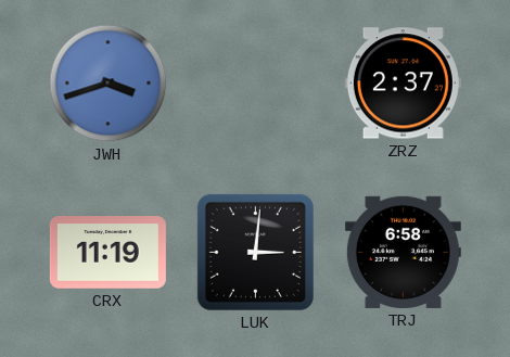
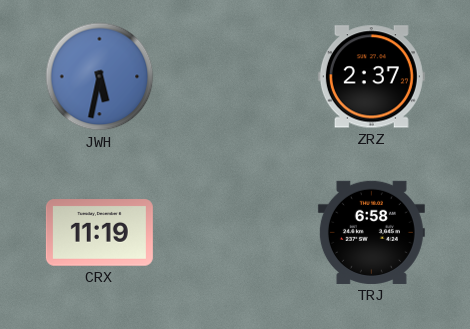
JWH: 3:42 -> 5:32 (100, 77)
LUK: 3:01 -> none (255, 252)
